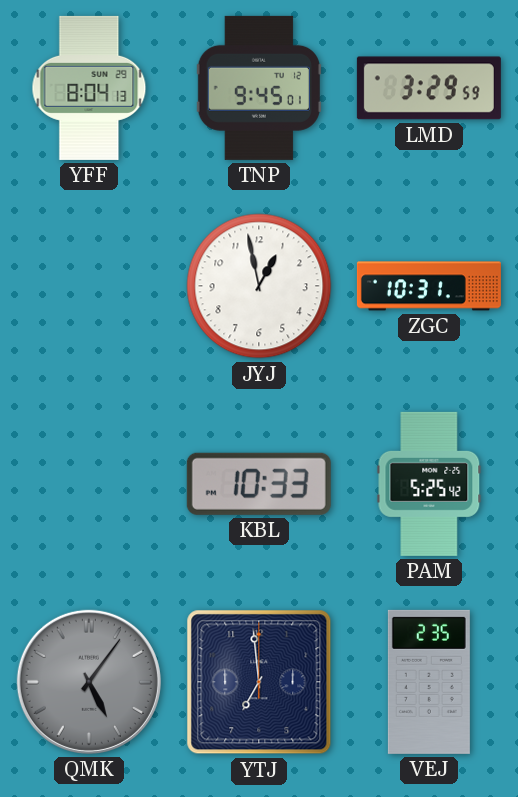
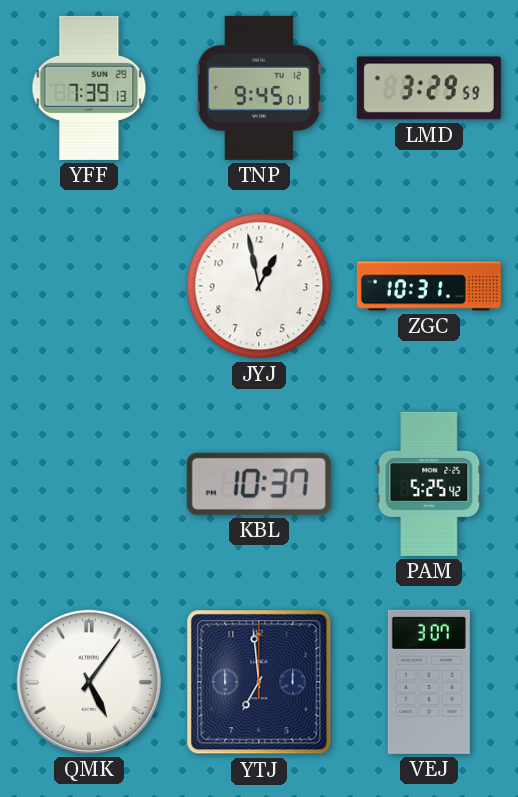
YFF: 8:04 -> 7:39 (89, 88)
KBL: 10:33 -> 10:37 (259, 484)
QMK dial: grey -> white (89, 682)
VEJ: 2:35 -> 3:07 (429, 682)
